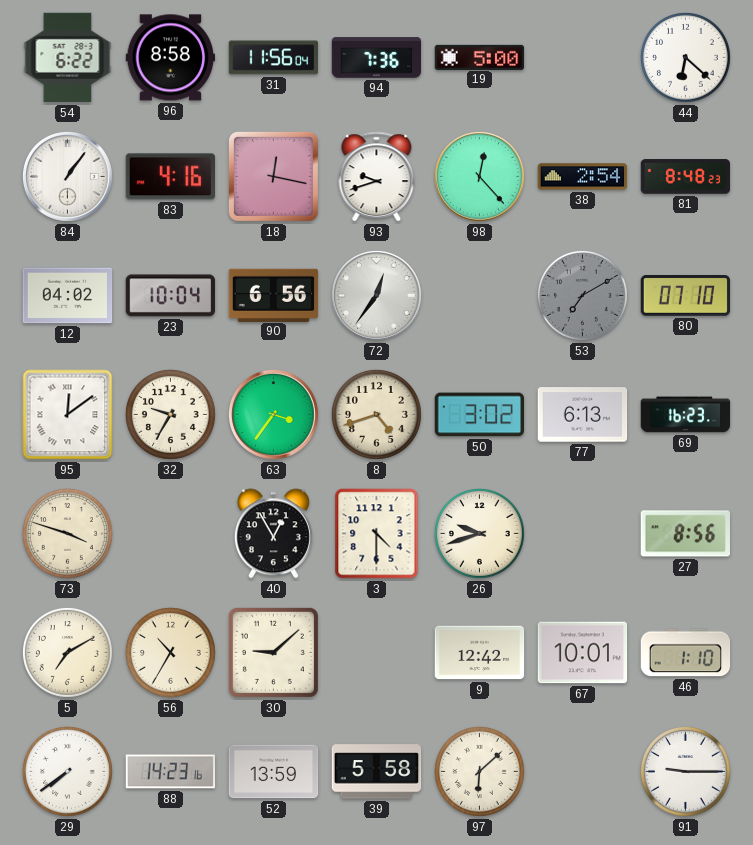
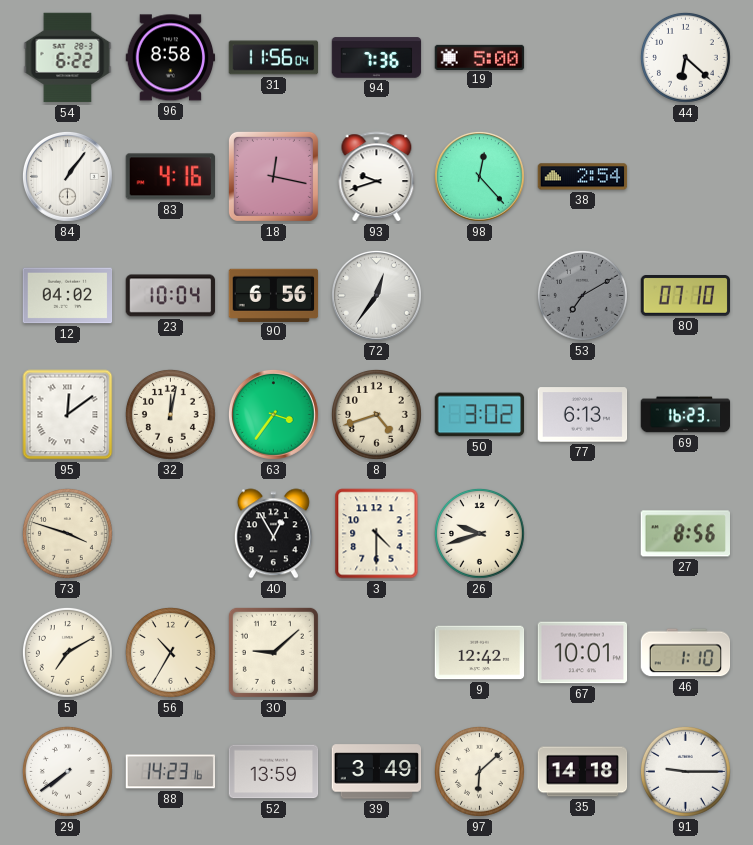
81: 8:48 -> none (686, 177)
32: 9:35 -> 12:02 (170, 414)
39: 5:58 -> 3:49 (377, 772)
35: none -> 14:18 (583, 772)
